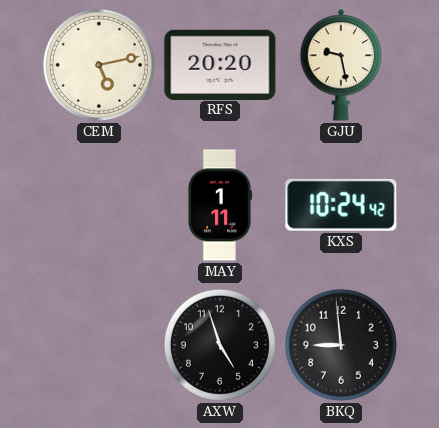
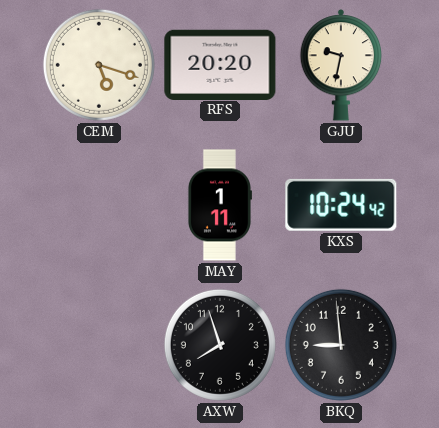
CEM: 5:13 -> 5:18 (99, 65)
GJU: 9:28 -> 9:32 (341, 65)
AXW: 4:57 -> 7:57 (220, 345)
